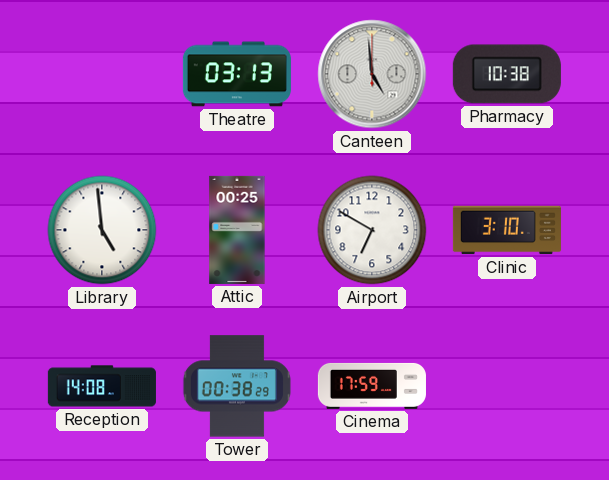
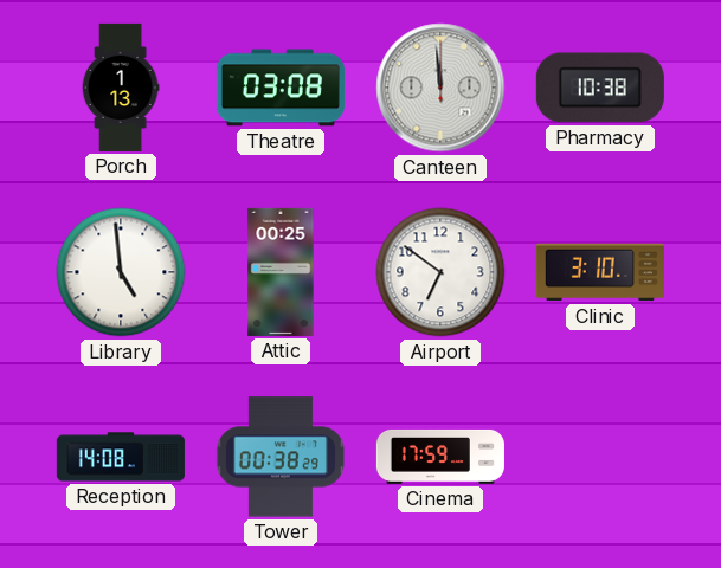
Porch: none -> 1:13 (121, 88)
Theatre: 03:13 -> 03:08 (281, 88)
Canteen: 4:59 -> 11:59 (440, 88)
Airport: 6:50 -> 6:51 (440, 272)
